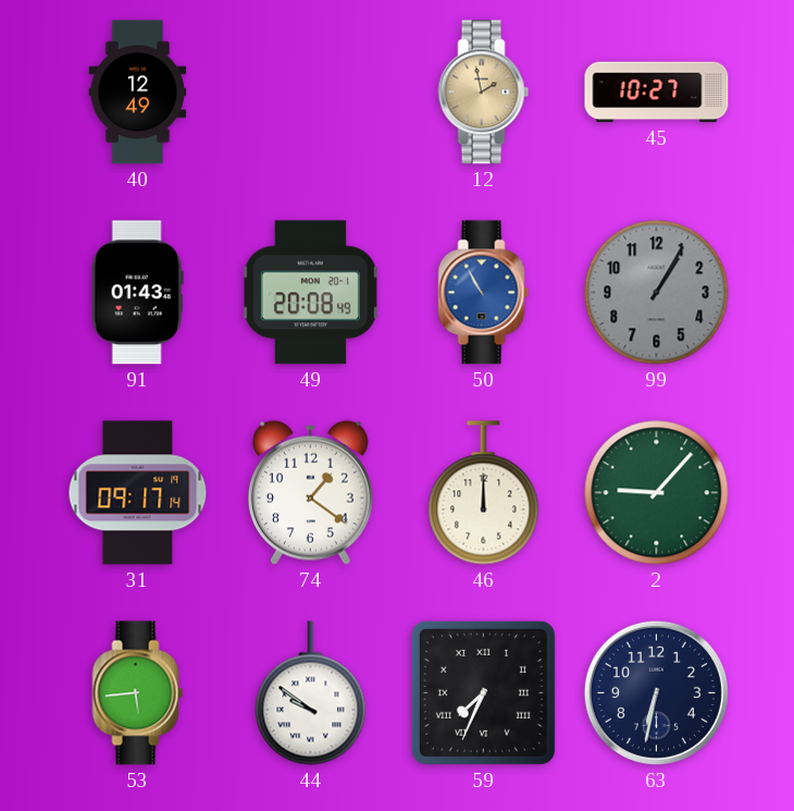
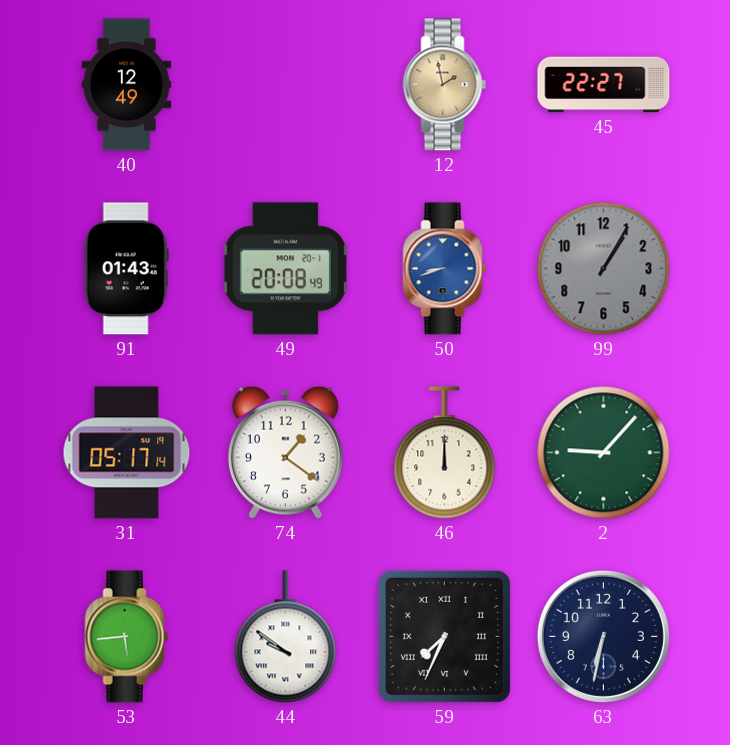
45: 10:27 -> 22:27 (604, 85)
50: 10:55 -> 8:42 (445, 269)
31: 09:17 -> 05:17 (127, 453)
